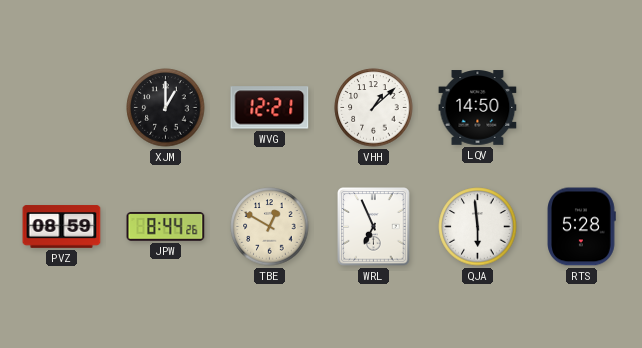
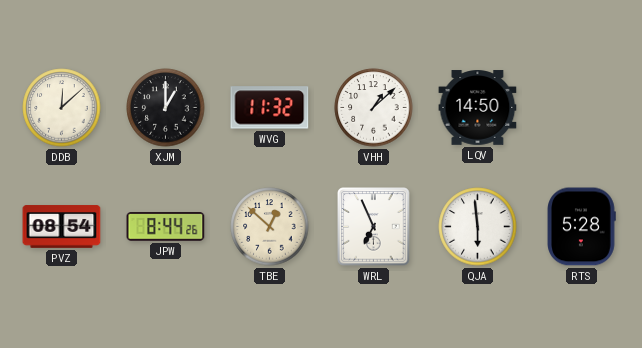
DDB: none -> 12:08 (62, 108)
WVG: 12:21 -> 11:32 (270, 108)
PVZ: 08:59 -> 08:54 (62, 227)
TBE: 12:50 -> 12:52 (270, 227)
